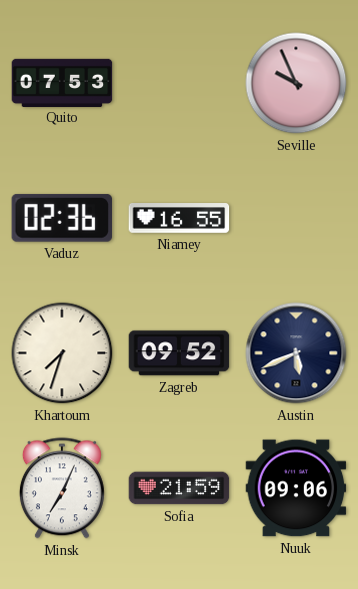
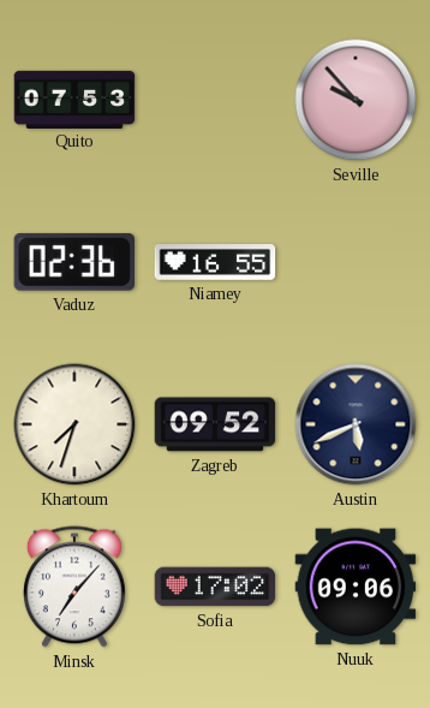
Seville: 9:56 -> 9:53 (356, 100)
Minsk: 7:04 -> 7:07 (74, 587)
Sofia: 21:59 -> 17:02 (215, 587)
